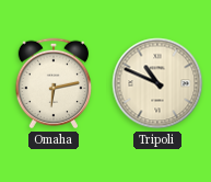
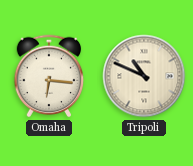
Omaha: 6:13 -> 6:16 (49, 76)
